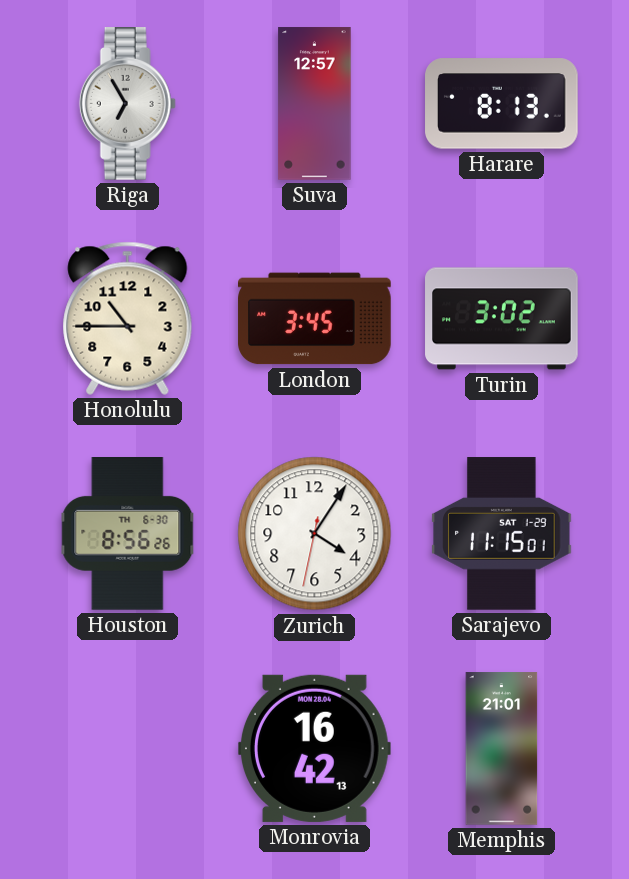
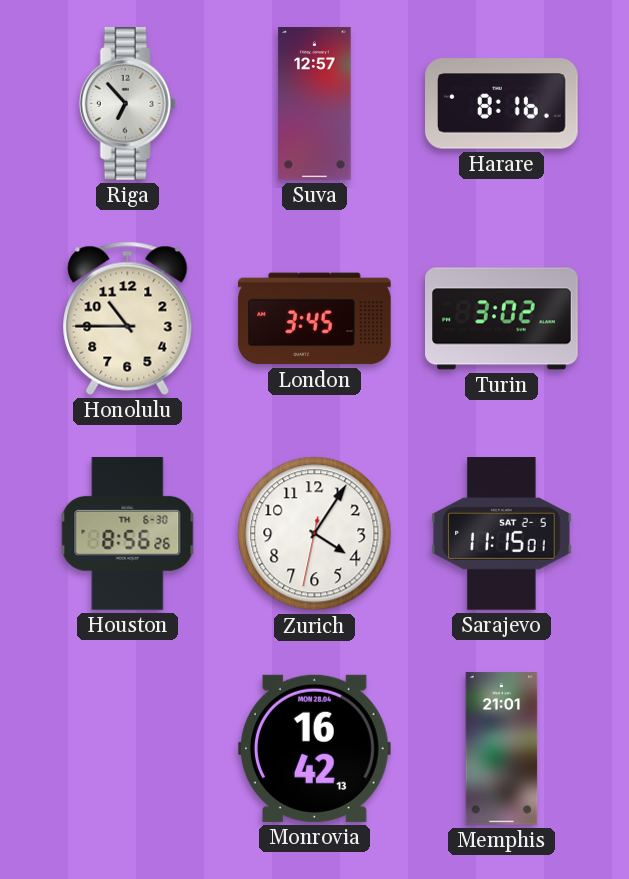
Riga: 6:55 -> 6:53 (127, 104)
Harare: 8:13 -> 8:16 (502, 104)
Sarajevo date: SAT 1-29 -> SAT 2-5 (502, 534)
